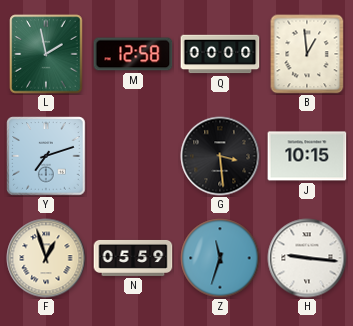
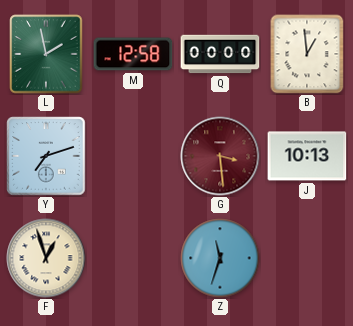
G dial: black -> burgundy (220, 156)
J: 10:15 -> 10:13 (307, 156)
N: 05:59 -> none (133, 258)
H: 9:16 -> none (307, 258)
